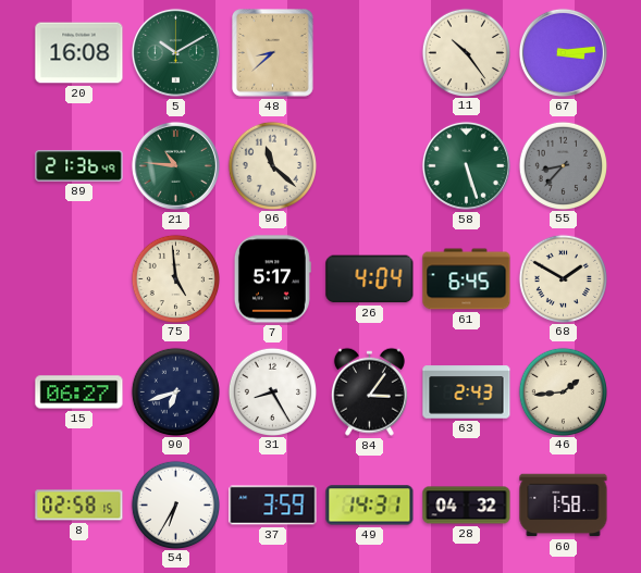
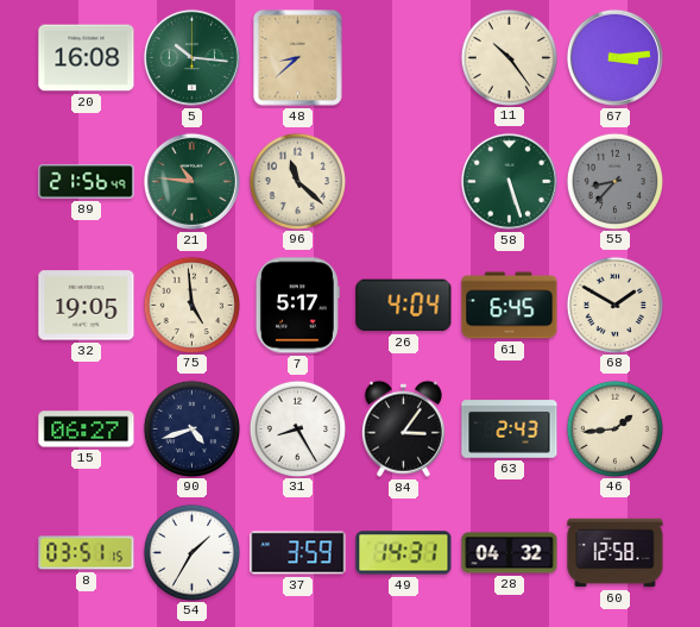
5: 10:10 -> 10:16 (191, 57)
89: 21:36 -> 21:56 (87, 182)
32: none -> 19:05 (87, 306)
90: 6:42 -> 4:42 (191, 428)
8: 02:58 -> 03:51 (87, 553)
54: 6:35 -> 1:35 (191, 552)
60: 1:58 -> 12:58 (616, 553)
